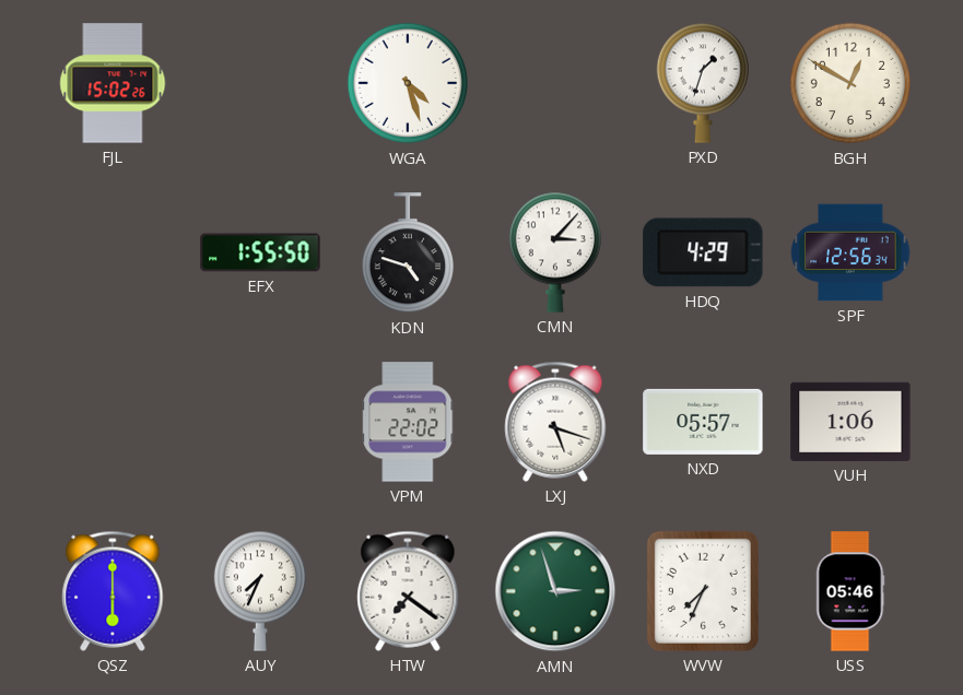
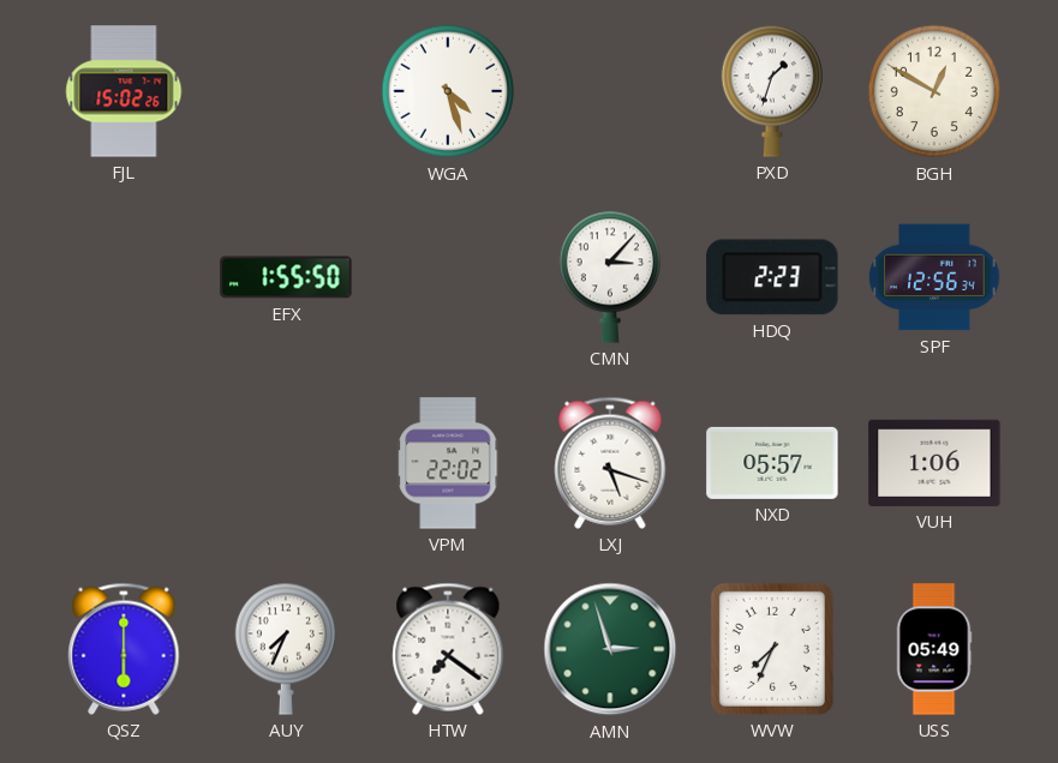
KDN: 4:48 -> none (408, 254)
HDQ: 4:29 -> 2:23 (772, 277)
USS: 05:46 -> 05:49 (934, 649)
